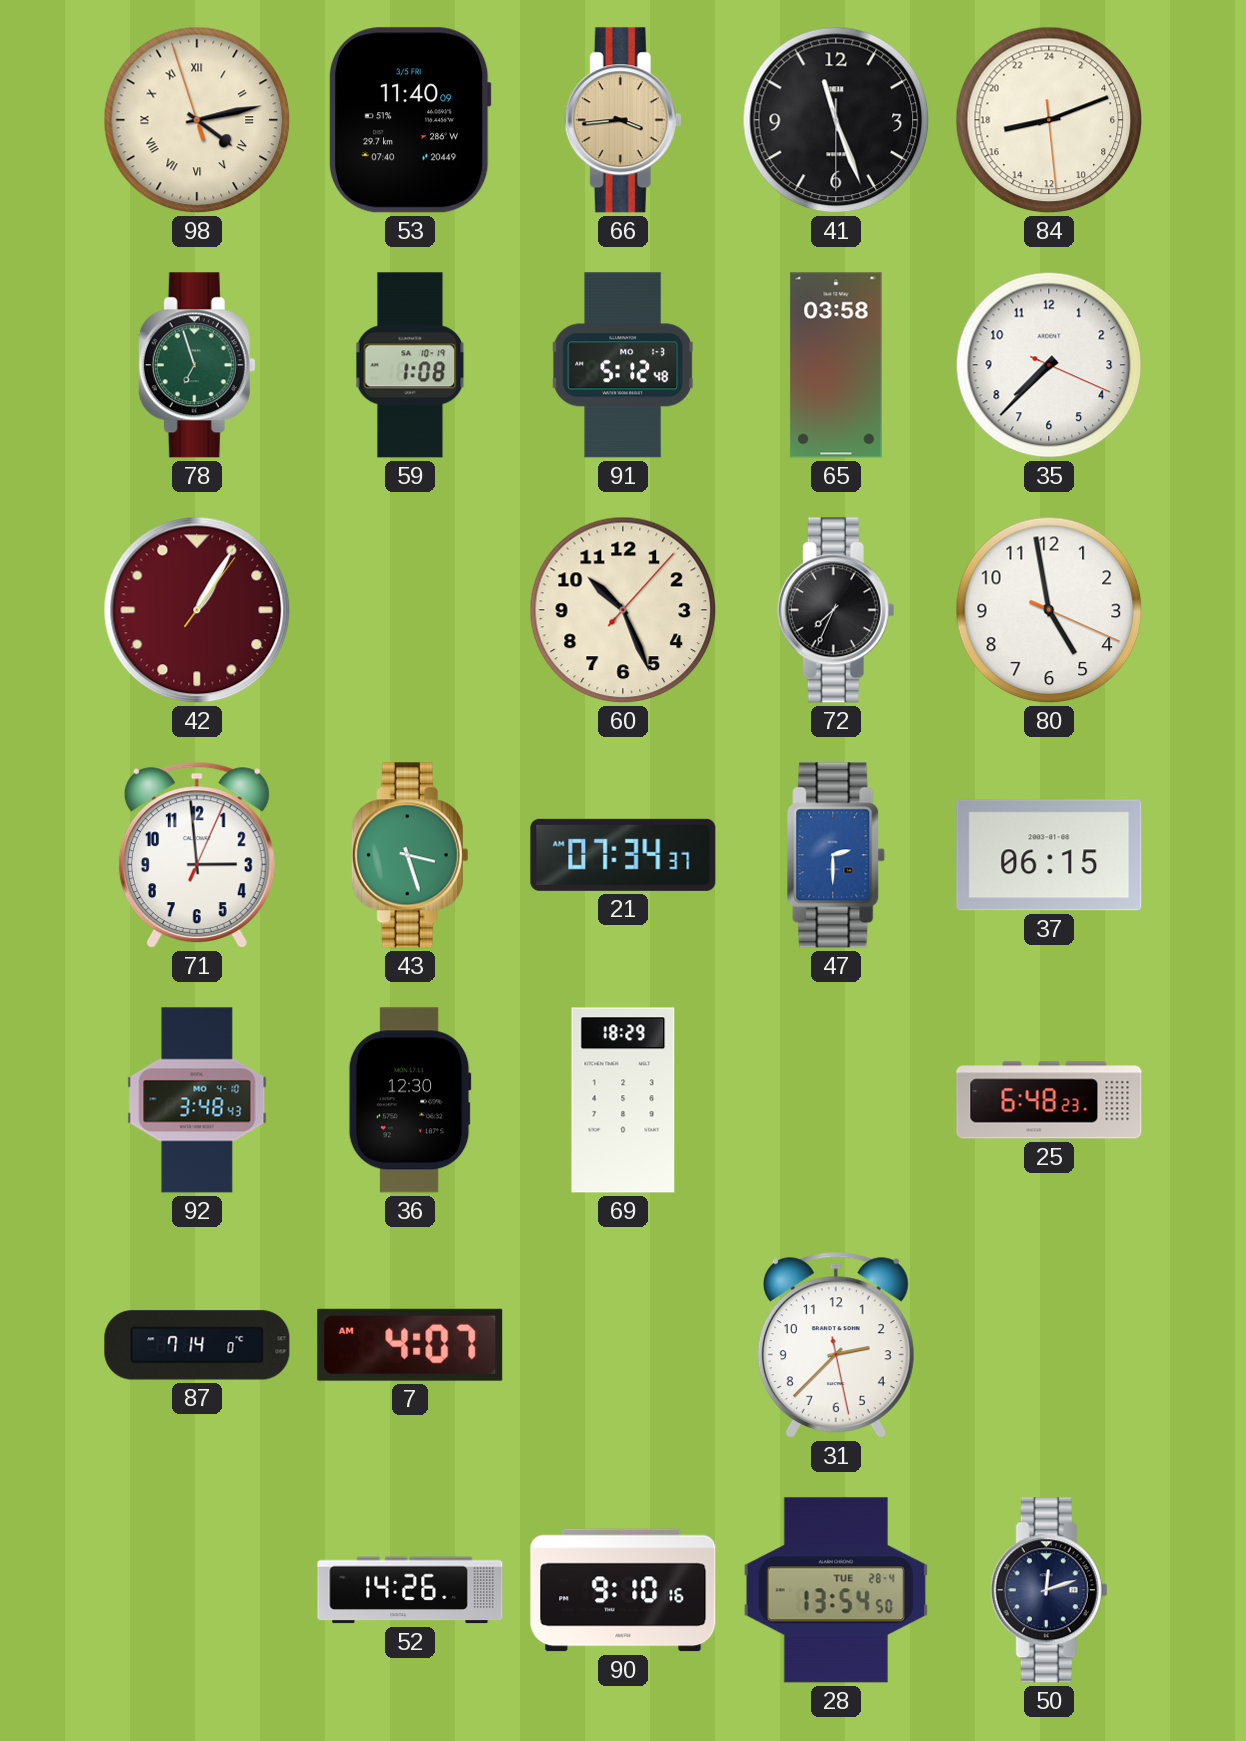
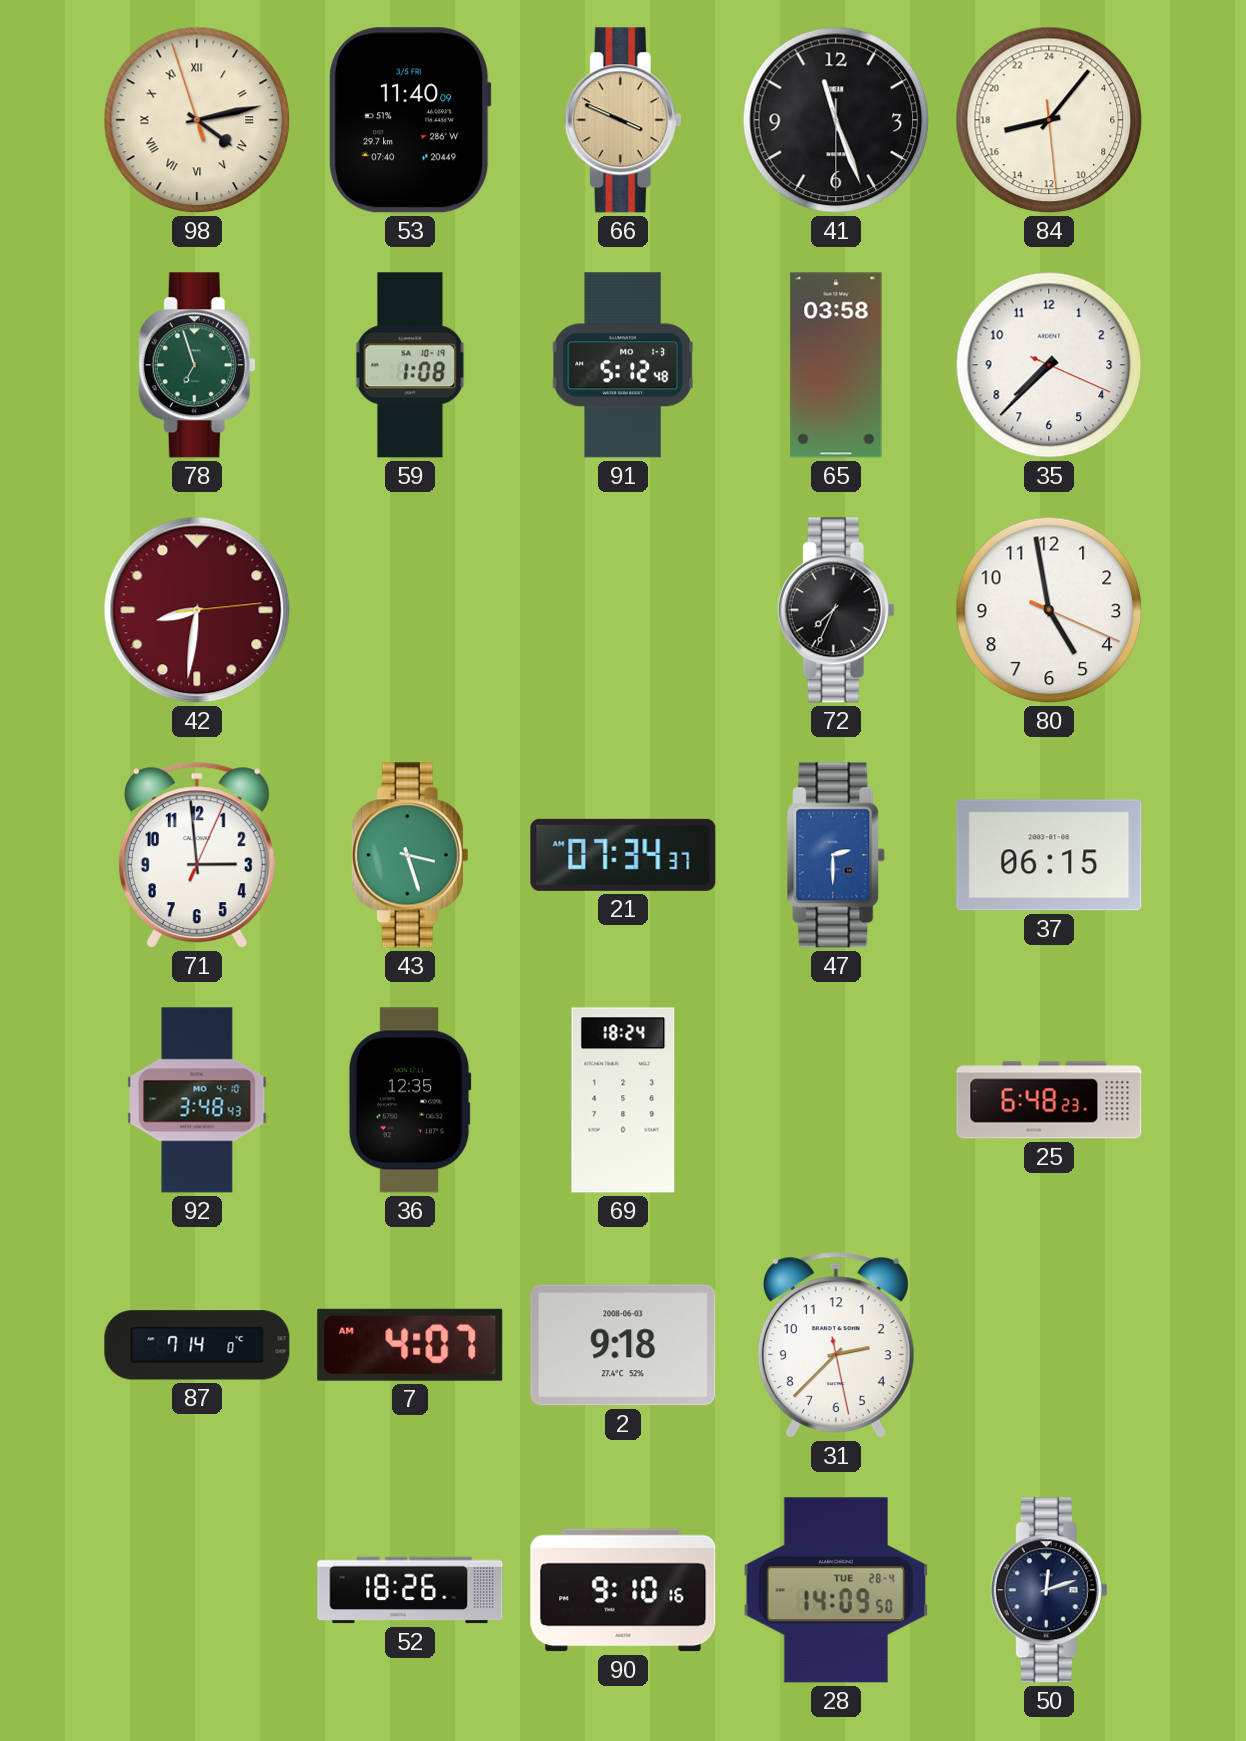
66: 3:44 -> 3:49 (623, 120)
84: 17:11 -> 17:06 (1049, 120)
42: 1:05 -> 8:31 (197, 610)
60: 10:26 -> none (623, 610)
36: 12:30 -> 12:35 (410, 1100)
69: 18:29 -> 18:24 (623, 1100)
2: none -> 9:18 (623, 1345)
52: 14:26 -> 18:26 (410, 1590)
28: 13:54 -> 14:09 (836, 1590)
